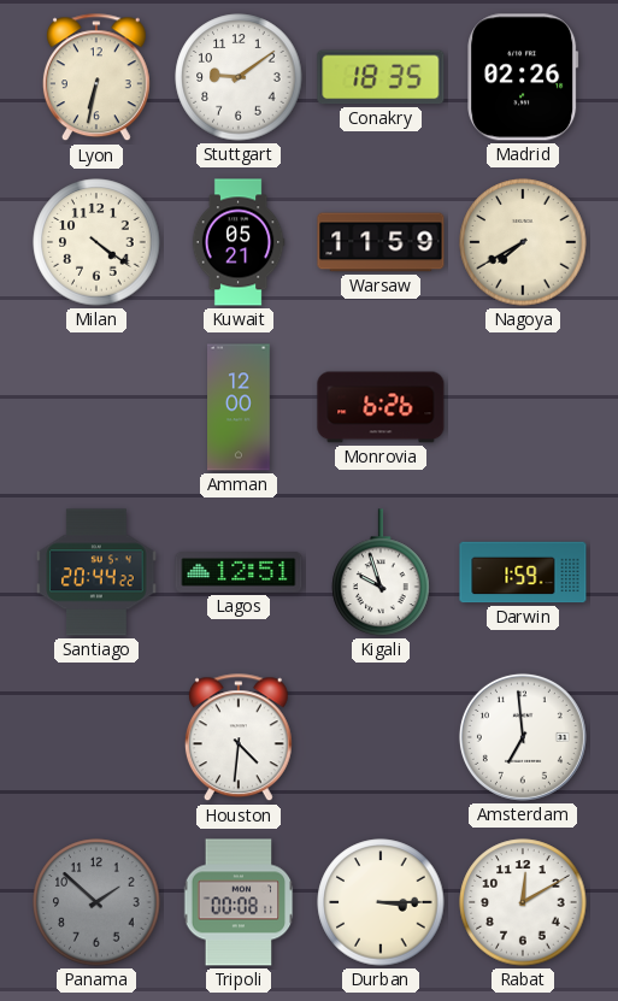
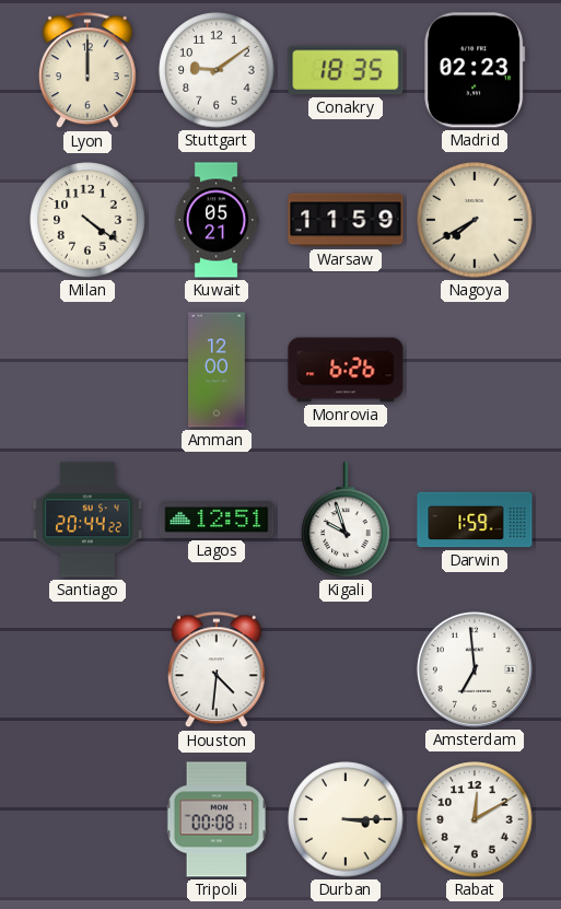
Lyon: 6:32 -> 12:00 (87, 71)
Madrid: 02:26 -> 02:23 (475, 70)
Panama: 1:52 -> none (96, 902)
